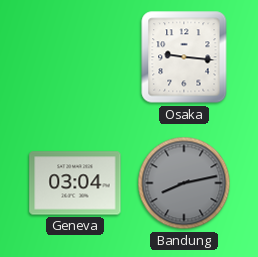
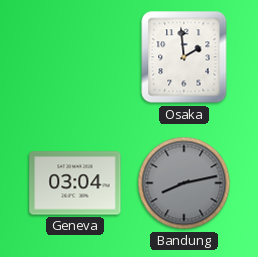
Osaka: 9:16 -> 1:59 (184, 57)
